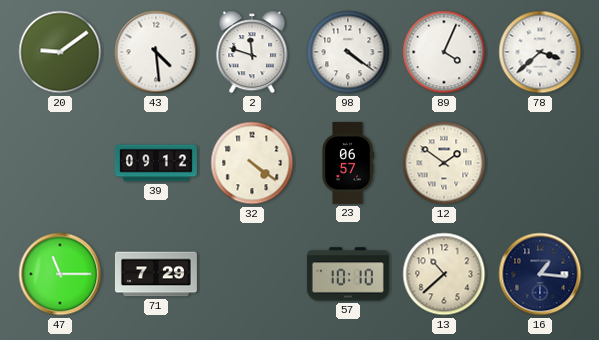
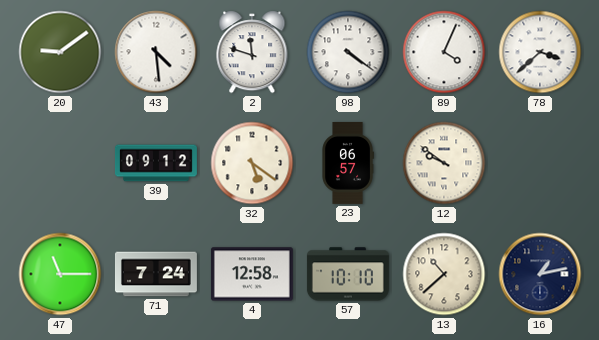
32: 4:21 -> 5:21 (252, 163)
12: 1:51 -> 9:51 (444, 163)
71: 7:29 -> 7:24 (156, 274)
4: none -> 12:58 (252, 274)
16: 1:16 -> 1:13 (540, 274)
